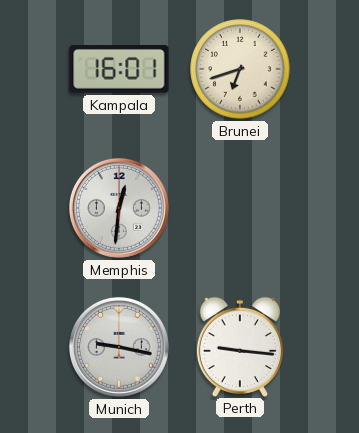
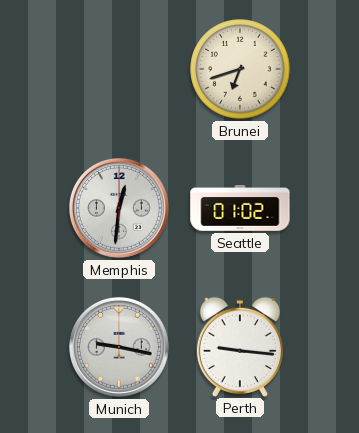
Kampala: 16:01 -> none (119, 69)
Seattle: none -> 01:02 (240, 209)
